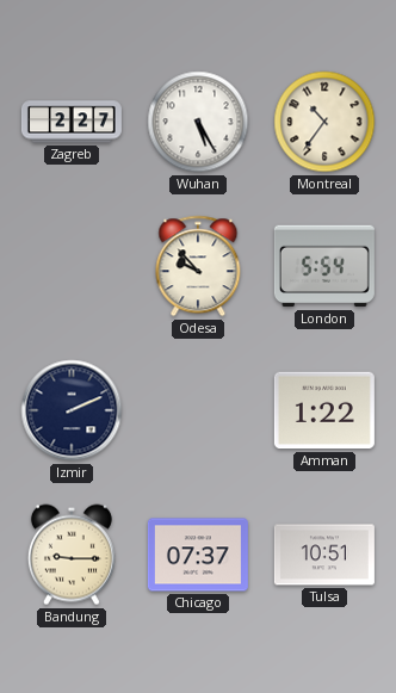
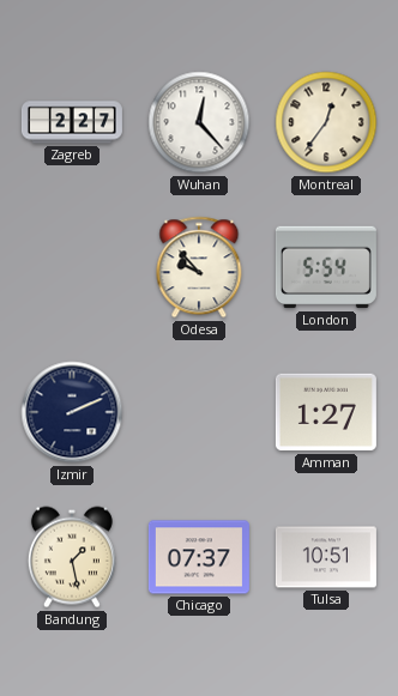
Wuhan: 5:25 -> 12:23 (199, 122)
Montreal: 10:36 -> 12:36 (326, 122)
Amman: 1:22 -> 1:27 (326, 412)
Bandung: 9:15 -> 1:28 (72, 557)
